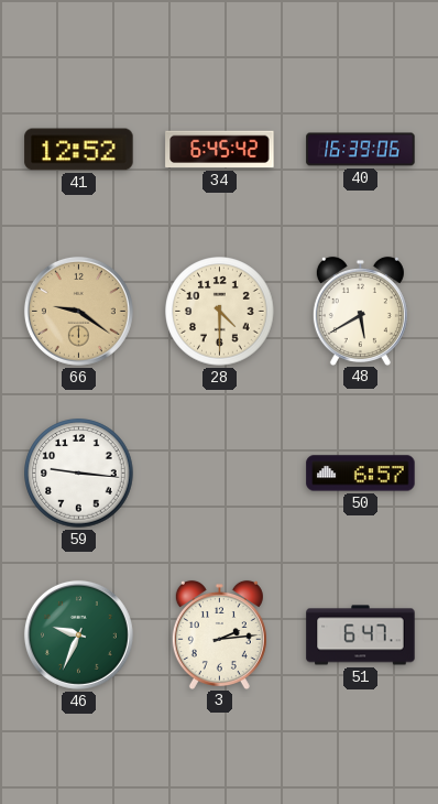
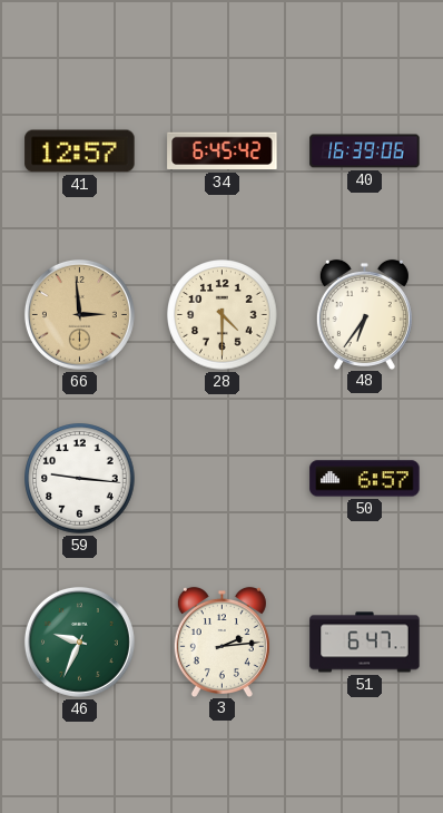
41: 12:52 -> 12:57 (80, 151)
66: 9:21 -> 2:59 (79, 314)
48: 5:40 -> 6:36 (364, 314)
